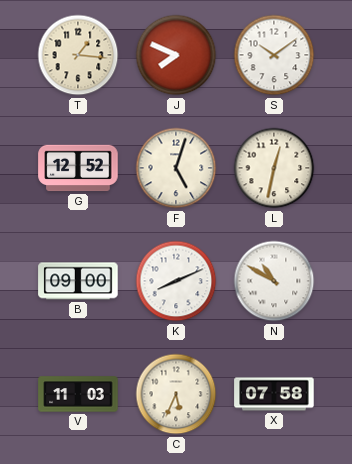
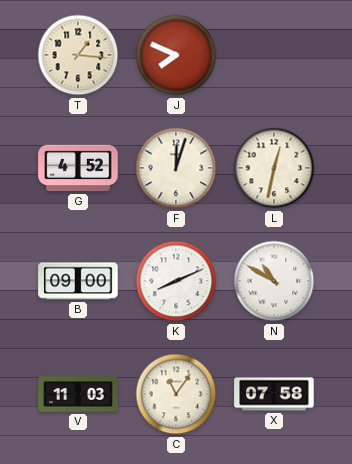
S: 10:09 -> none (274, 55)
G: 12:52 -> 4:52 (78, 168)
F: 5:03 -> 12:03 (176, 168)
C: 5:34 -> 11:06 (176, 394)
